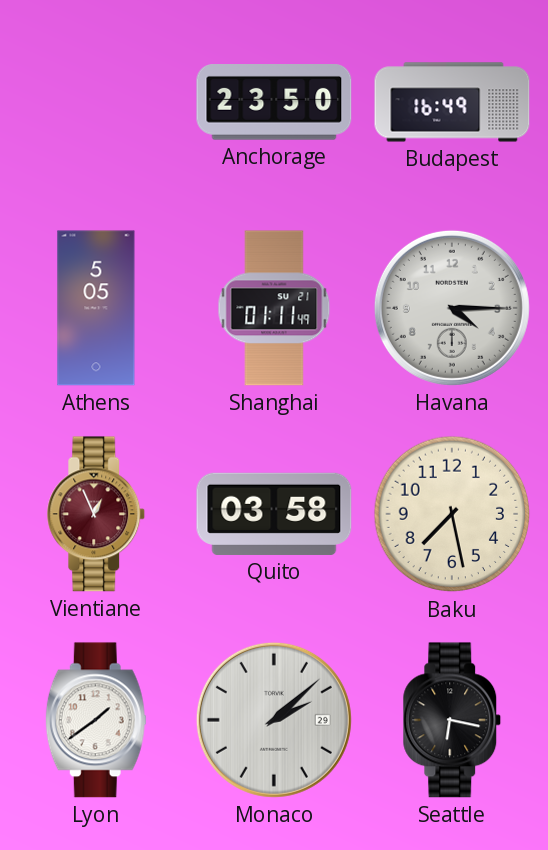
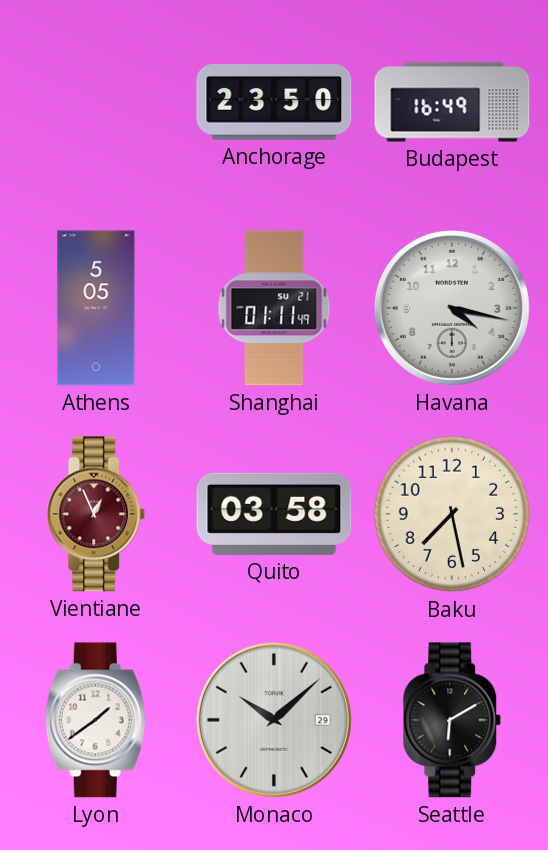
Havana: 4:15 -> 4:17 (452, 308)
Monaco: 2:08 -> 10:08 (274, 720)
Seattle: 6:17 -> 6:10 (452, 720)
